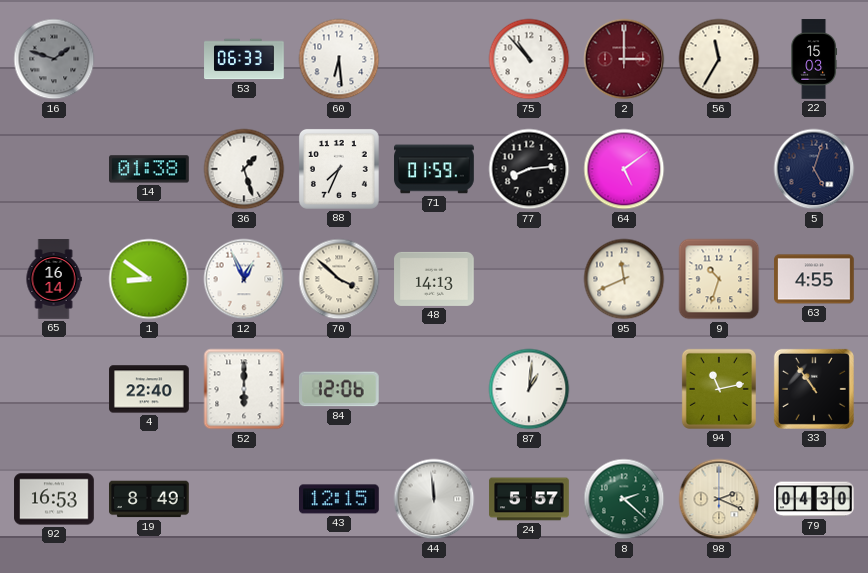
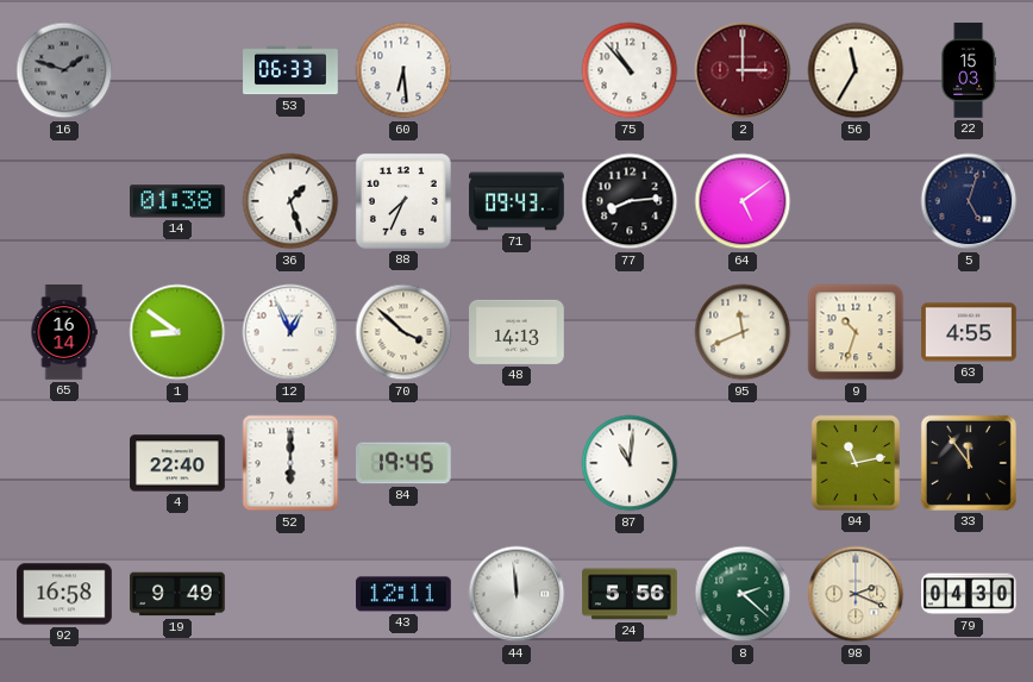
71: 01:59 -> 09:43 (516, 201)
84: 12:06 -> 19:45 (405, 463)
87: 1:01 -> 11:01 (630, 463)
33: 10:54 -> 11:54 (969, 463)
92: 16:53 -> 16:58 (64, 594)
19: 8:49 -> 9:49 (179, 594)
43: 12:15 -> 12:11 (405, 594)
24: 5:57 -> 5:56 (630, 594)
